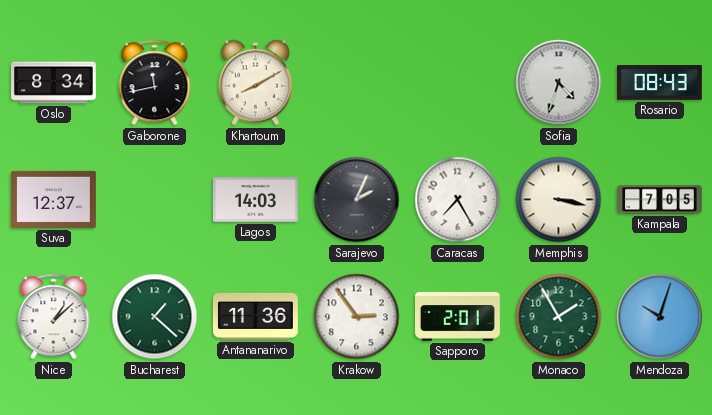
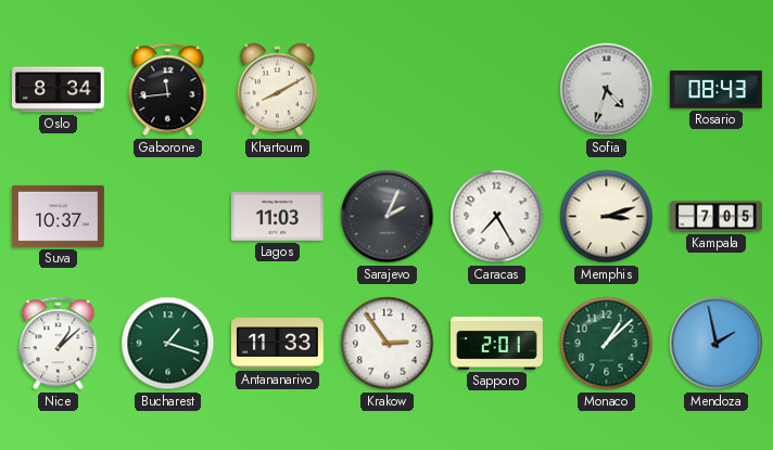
Gaborone: 11:43 -> 11:44 (168, 90)
Suva: 12:37 -> 10:37 (59, 216)
Lagos: 14:03 -> 11:03 (277, 217)
Memphis: 3:17 -> 3:12 (607, 217)
Bucharest: 1:22 -> 1:18 (168, 344)
Antananarivo: 11:36 -> 11:33 (278, 343)
Monaco: 1:55 -> 1:08 (607, 344)
Mendoza: 10:03 -> 1:58 (717, 344)
